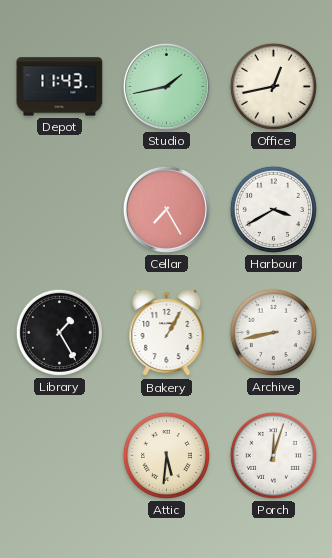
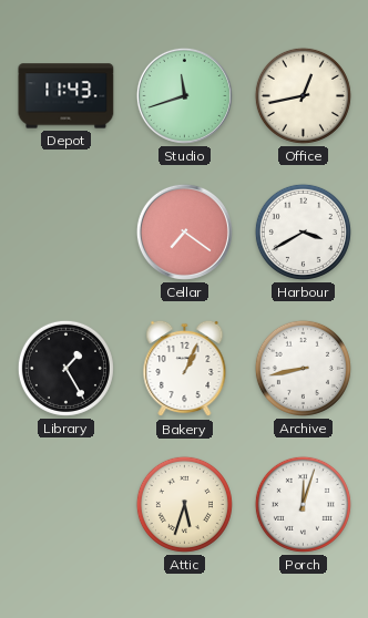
Studio: 1:43 -> 11:42 (184, 95)
Cellar: 7:25 -> 7:21 (184, 231)
Bakery: 1:05 -> 1:04 (185, 369)
Attic: 5:31 -> 5:33 (184, 504)
